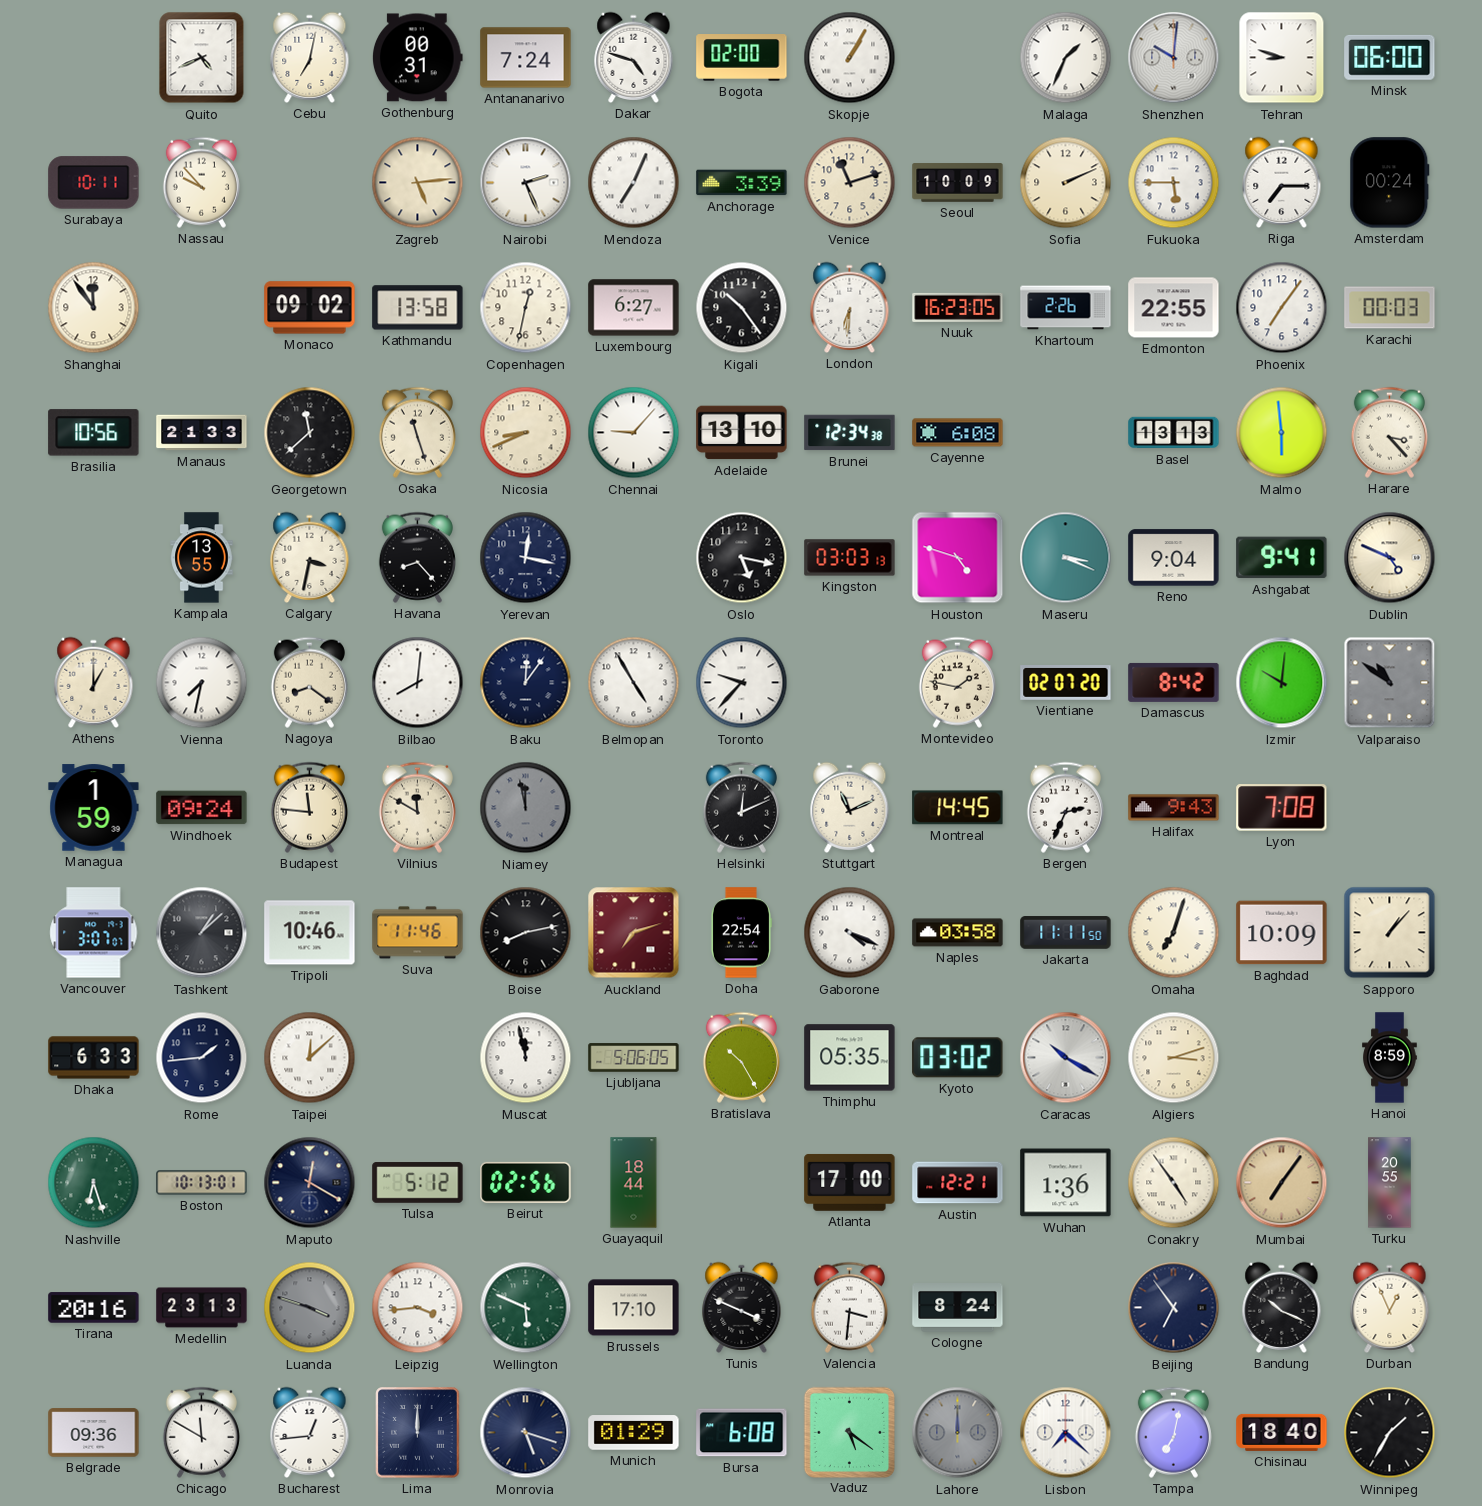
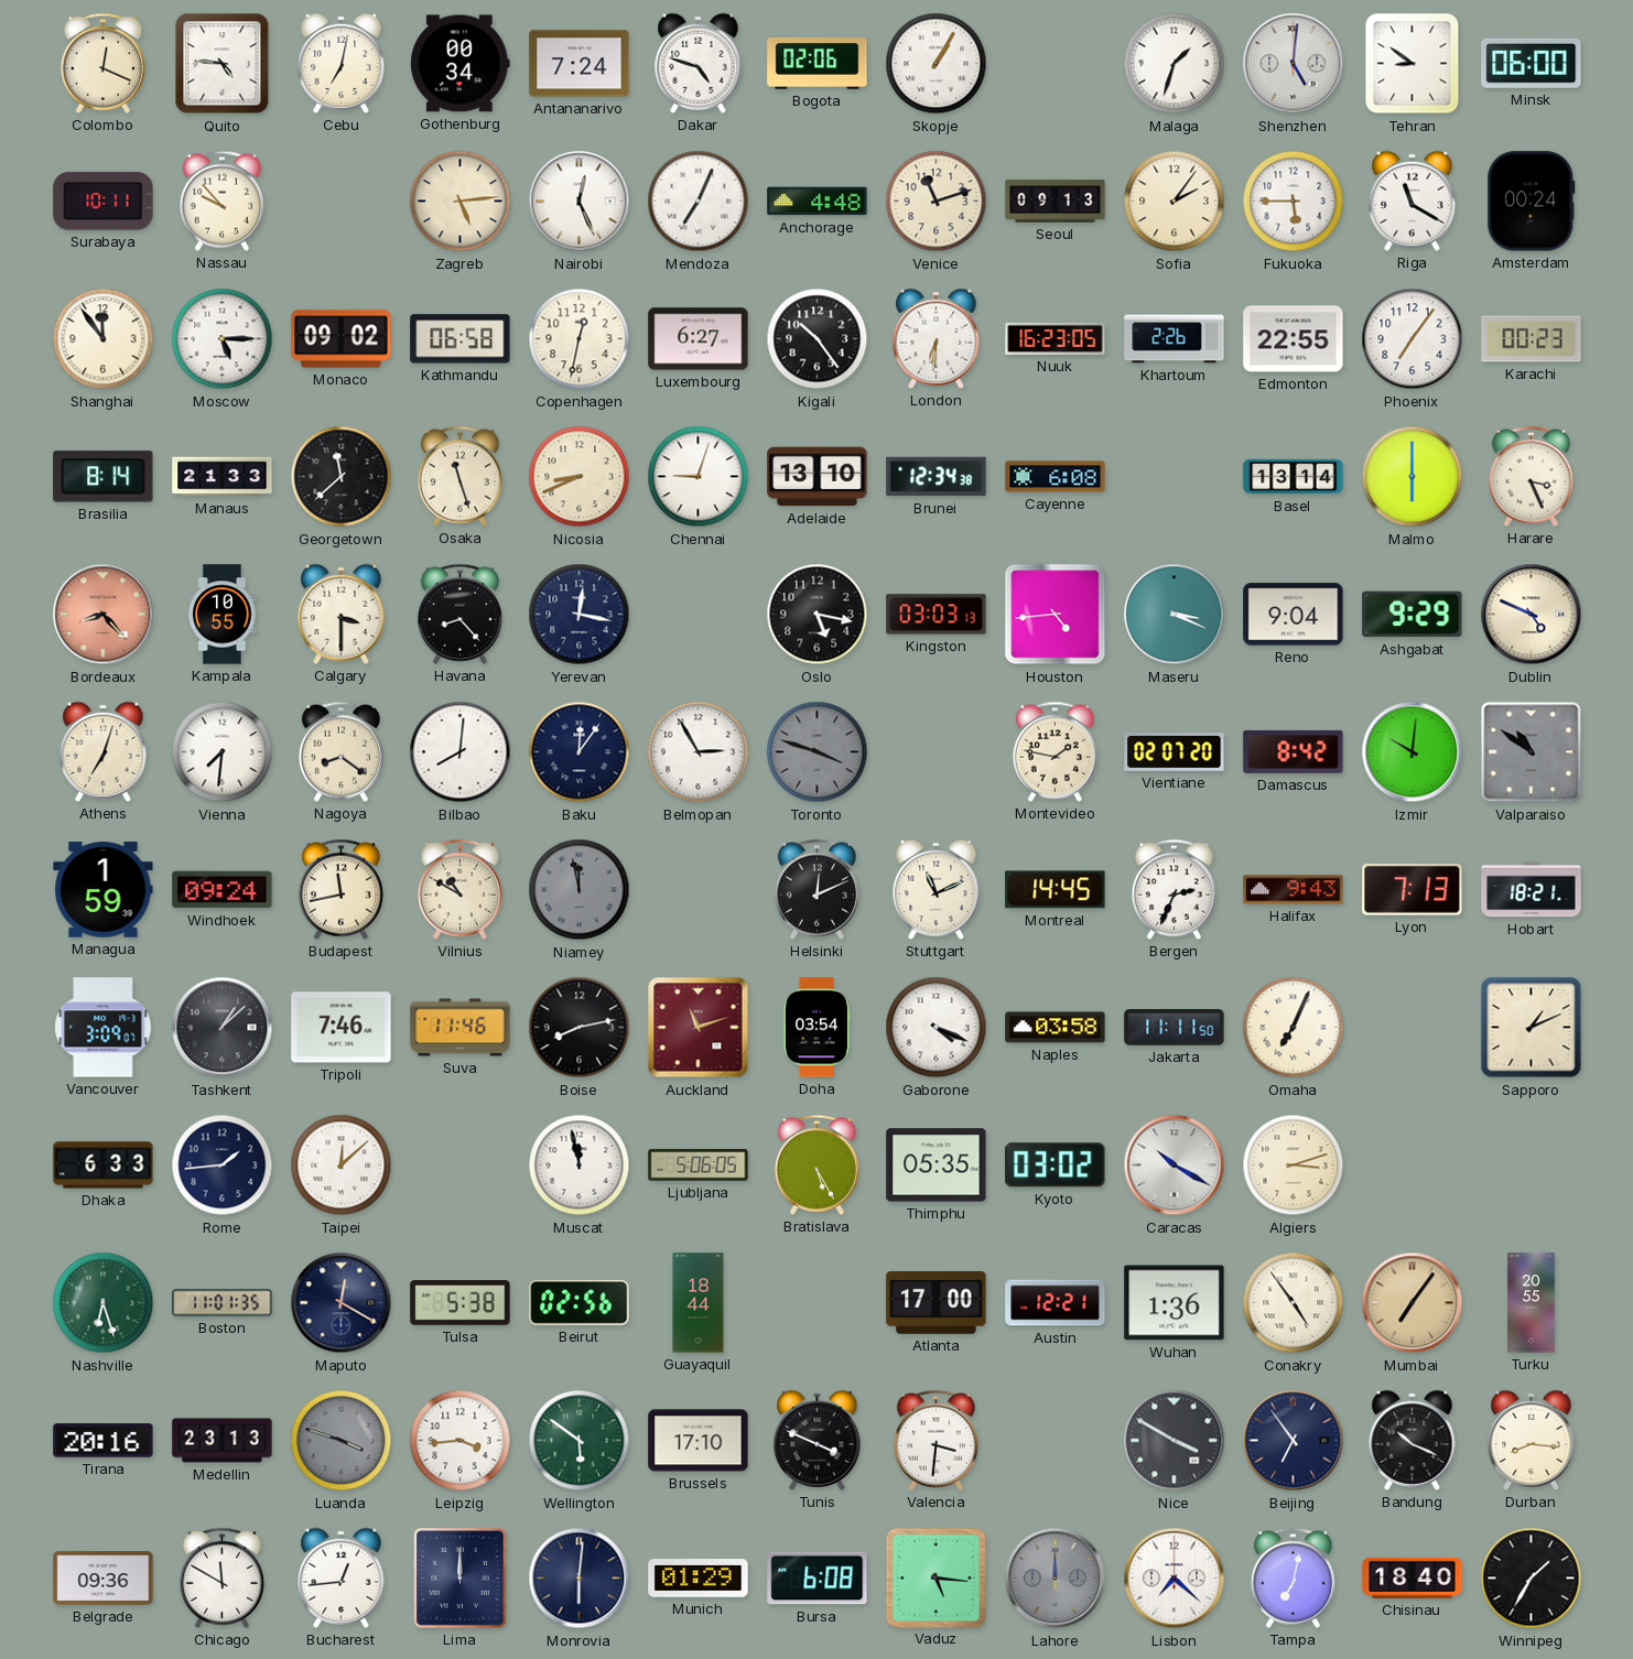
Colombo: none -> 12:19 (102, 63)
Quito: 4:41 -> 4:46 (223, 64)
Gothenburg: 00:31 -> 00:34 (459, 64)
Bogota: 02:00 -> 02:06 (818, 64)
Malaga: 1:34 -> 1:33 (1175, 64)
Shenzhen: 10:01 -> 5:01 (1294, 64)
Tehran: 8:48 -> 8:51 (1413, 64)
Nairobi: 2:26 -> 12:26 (580, 202)
Anchorage: 3:39 -> 4:48 (818, 202)
Seoul: 10:09 -> 09:13 (1056, 202)
Sofia: 2:11 -> 2:06 (1175, 202)
Riga: 7:15 -> 11:20 (1413, 200)
Moscow: none -> 5:15 (223, 339)
Kathmandu: 13:58 -> 06:58 (461, 339)
Karachi: 00:03 -> 00:23 (1532, 339)
Brasilia: 10:56 -> 8:14 (104, 477)
Chennai: 9:07 -> 9:03 (699, 477)
Basel: 13:13 -> 13:14 (1294, 477)
Malmo: 5:59 -> 6:00 (1413, 477)
Harare: 3:23 -> 3:26 (1531, 476)
Bordeaux: none -> 8:23 (104, 615)
Kampala: 13:55 -> 10:55 (223, 615)
Calgary: 3:32 -> 3:30 (342, 614)
Houston: 4:48 -> 4:44 (1056, 615)
Ashgabat: 9:41 -> 9:29 (1413, 615)
Athens: 1:00 -> 7:03 (104, 751)
Vienna: 7:32 -> 7:31 (223, 752)
Belmopan: 4:55 -> 2:55 (699, 752)
Toronto: 9:37 -> 3:48 (818, 752)
Toronto dial: white -> grey (818, 752)
Budapest: 11:46 -> 11:43 (340, 889)
Vilnius: 11:50 -> 10:50 (459, 889)
Lyon: 7:08 -> 7:13 (1413, 890)
Hobart: none -> 18:21 (1532, 890)
Vancouver: 3:07 -> 3:09 (104, 1028)
Tripoli: 10:46 -> 7:46 (342, 1028)
Auckland: 7:12 -> 11:12 (699, 1028)
Doha: 22:54 -> 03:54 (816, 1028)
Omaha: 7:03 -> 7:04 (1294, 1028)
Baghdad: 10:09 -> none (1282, 933)
Sapporo: 1:07 -> 1:11 (1532, 1028)
Bratislava: 10:25 -> 5:25 (816, 1164)
Hanoi: 8:59 -> none (1390, 1058)
Boston: 10:13 -> 11:01 (223, 1303)
Tulsa: 5:12 -> 5:38 (461, 1303)
Wellington: 5:49 -> 5:51 (580, 1441)
Cologne: 8:24 -> none (958, 1308)
Nice: none -> 3:50 (1175, 1441)
Durban: 12:56 -> 8:16 (1532, 1440)
Monrovia: 5:18 -> 6:01 (580, 1579)
Vaduz: 5:21 -> 5:16 (936, 1577)
